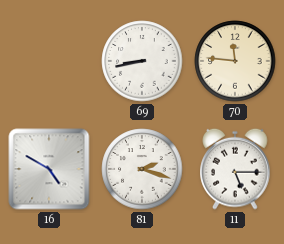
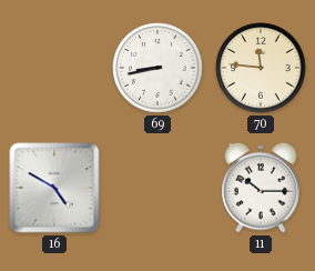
81: 2:18 -> none (142, 169)
11: 5:15 -> 10:15 (261, 188)
